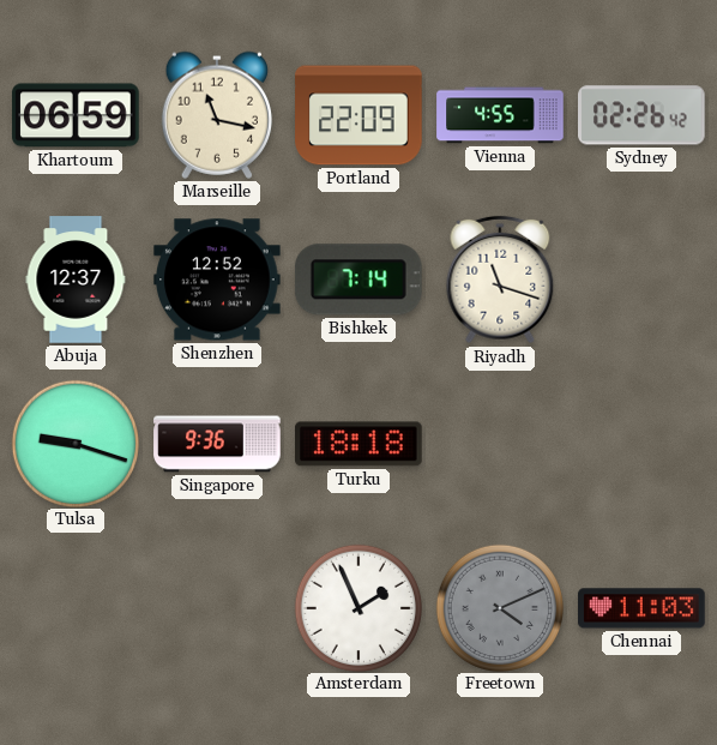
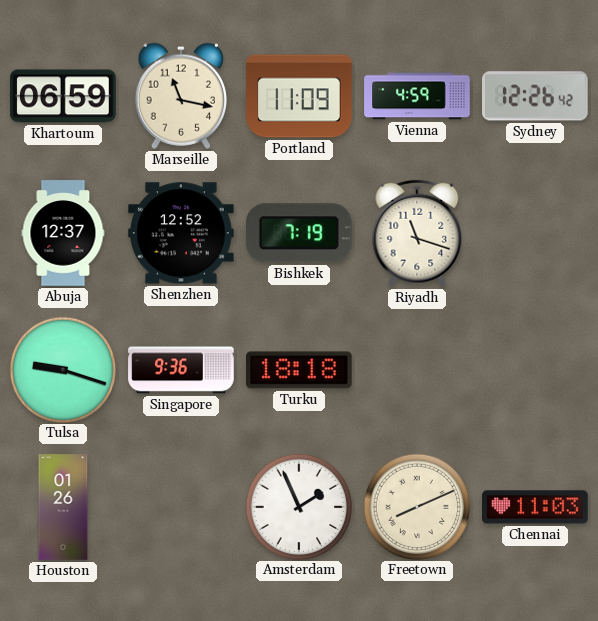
Portland: 22:09 -> 11:09 (299, 96)
Vienna: 4:55 -> 4:59 (417, 96)
Sydney: 02:26 -> 12:26 (536, 96)
Bishkek: 7:14 -> 7:19 (299, 233)
Houston: none -> 01:26 (63, 507)
Freetown: 4:11 -> 8:11 (416, 506)
Freetown dial: grey -> cream (416, 506)
